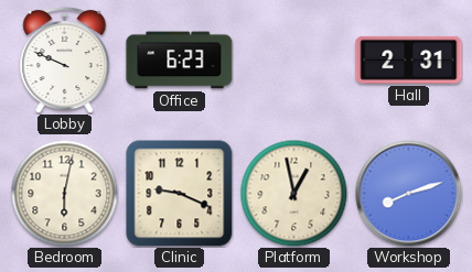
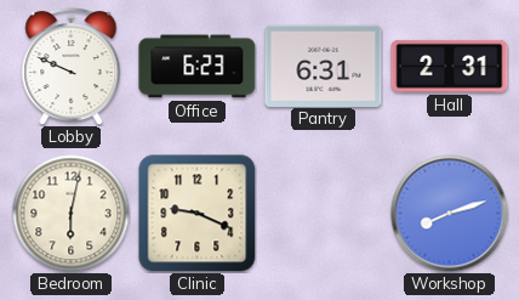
Pantry: none -> 6:31 (324, 66)
Platform: 12:58 -> none (293, 193)
